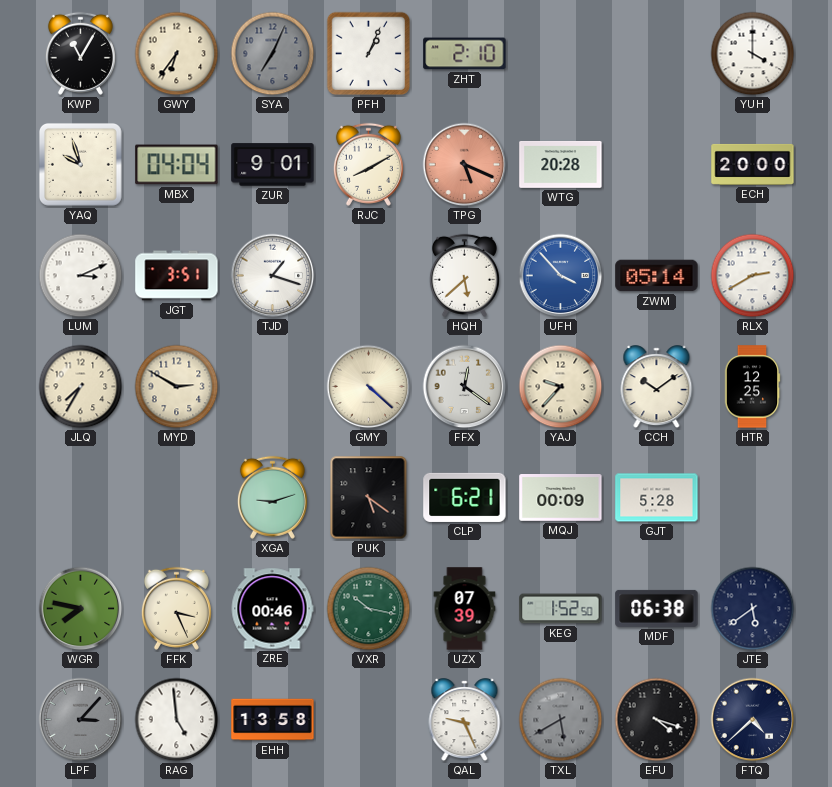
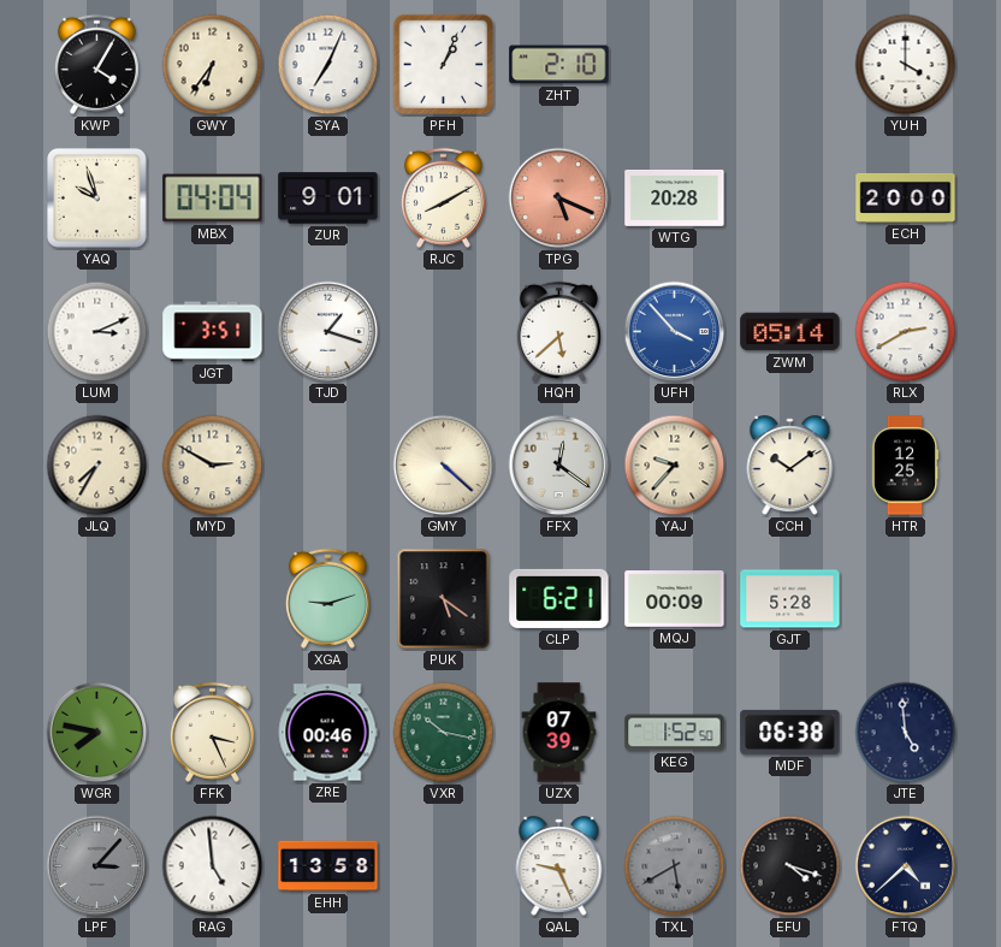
KWP: 11:05 -> 4:05 (96, 64)
SYA dial: grey -> white (328, 65)
JTE: 5:39 -> 4:59 (906, 733)
